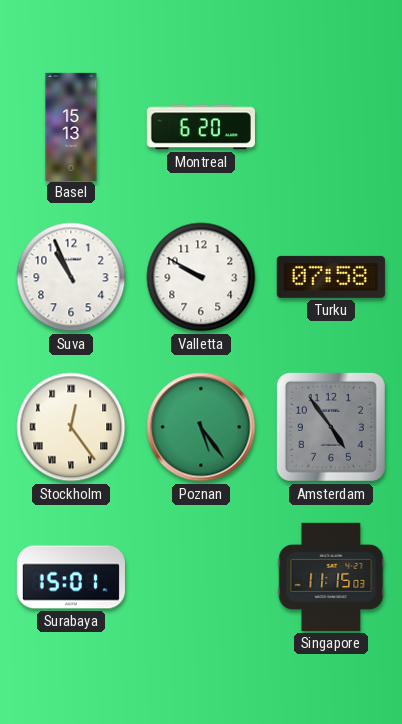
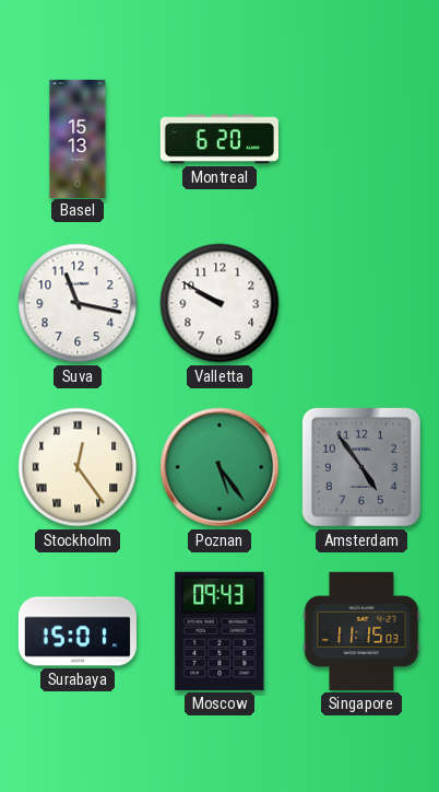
Suva: 10:56 -> 11:17 (78, 303)
Turku: 07:58 -> none (331, 277)
Moscow: none -> 09:43 (220, 631)
